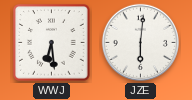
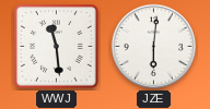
WWJ: 6:29 -> 11:29 (57, 47)
